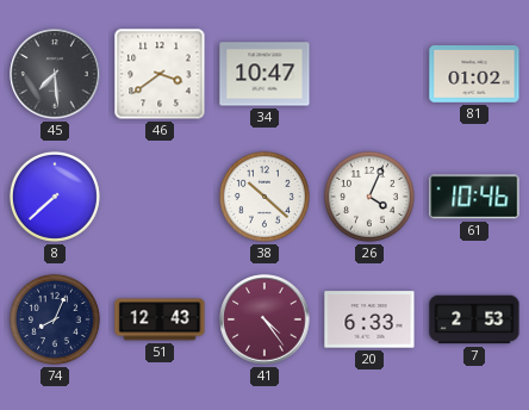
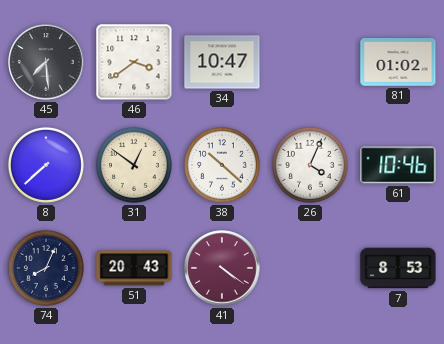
31: none -> 12:51 (134, 165)
51: 12:43 -> 20:43 (134, 268)
41: 4:24 -> 4:21 (222, 268)
20: 6:33 -> none (369, 319)
7: 2:53 -> 8:53 (398, 268)
